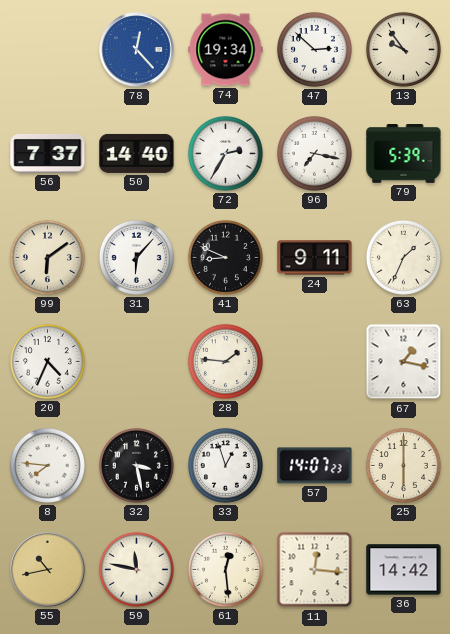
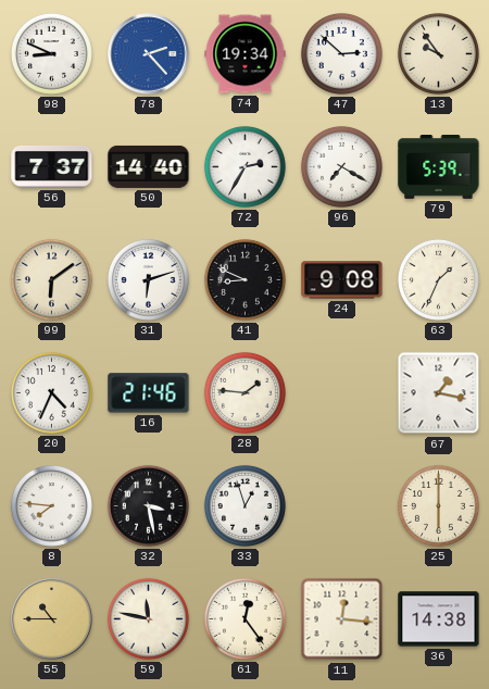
98: none -> 8:49 (51, 53)
78: 12:23 -> 2:23 (149, 54)
96: 7:17 -> 7:20 (341, 166)
31: 6:07 -> 6:12 (148, 279)
24: 9:11 -> 9:08 (342, 280)
16: none -> 21:46 (149, 393)
57: 14:07 -> none (315, 466)
55: 10:43 -> 10:45 (52, 619)
61: 12:29 -> 12:24 (244, 618)
36: 14:42 -> 14:38 (439, 619)
